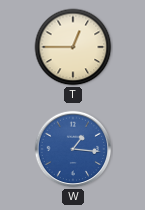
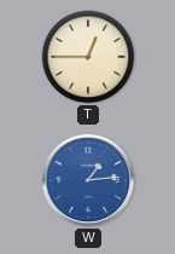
W: 1:16 -> 1:14 (88, 180)
